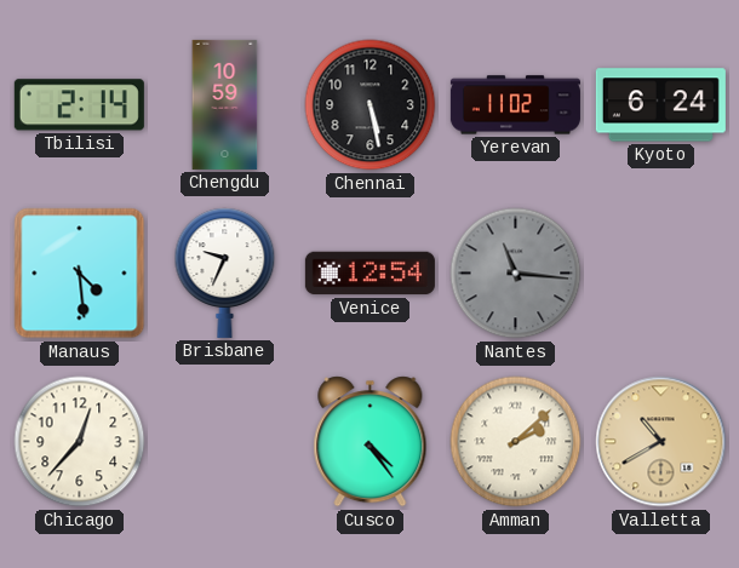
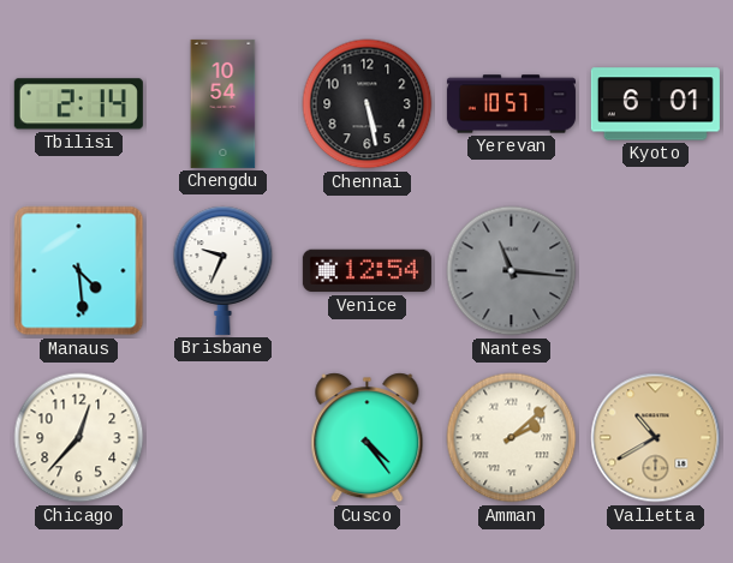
Chengdu: 10:59 -> 10:54 (224, 103)
Yerevan: 11:02 -> 10:57 (511, 104)
Kyoto: 6:24 -> 6:01 (655, 104)
